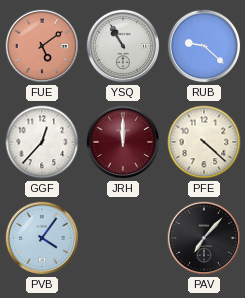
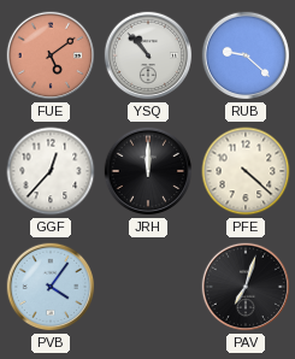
YSQ: 10:55 -> 10:53 (148, 55)
JRH dial: burgundy -> black (148, 171)
PAV: 7:07 -> 7:03 (246, 287)
